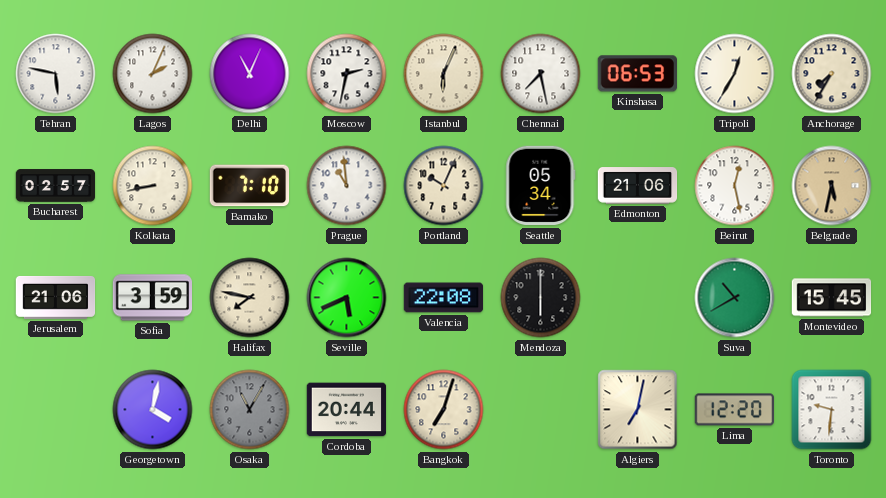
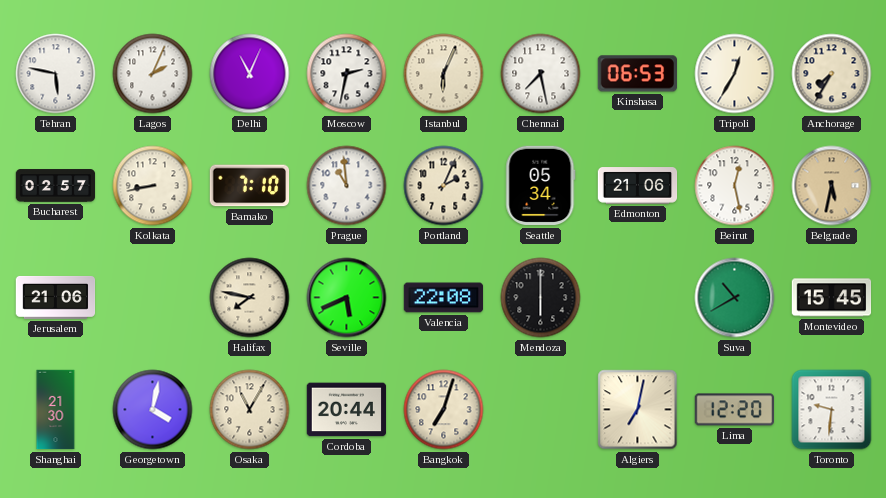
Portland: 10:04 -> 2:04 (444, 186)
Sofia: 3:59 -> none (152, 298)
Shanghai: none -> 21:30 (56, 410)
Osaka dial: grey -> cream (250, 410)
